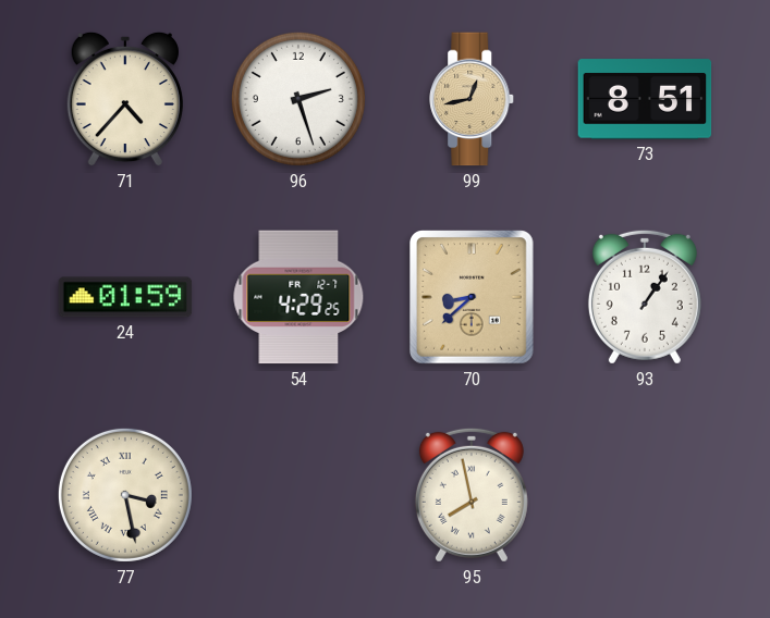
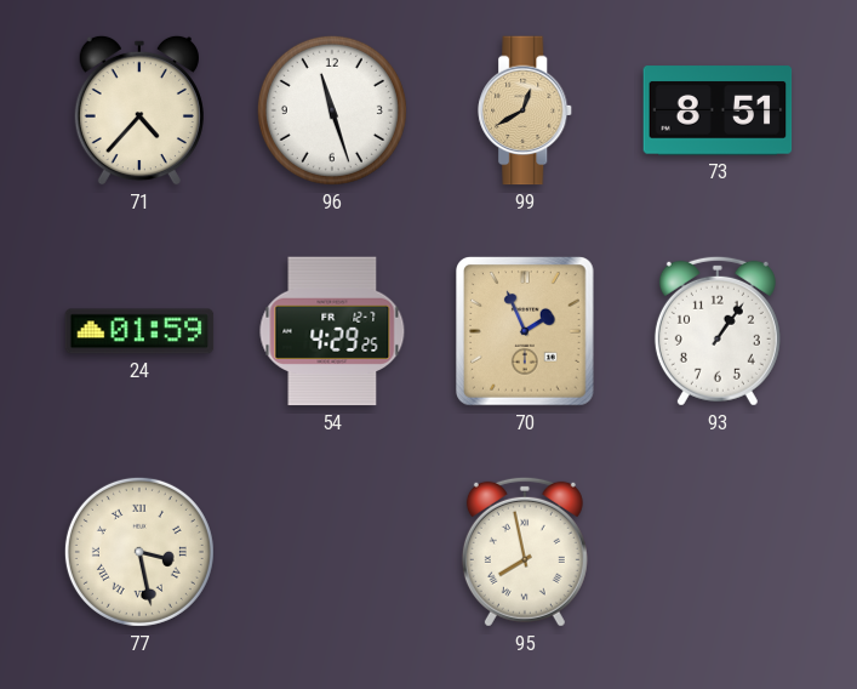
96: 2:27 -> 11:27 (332, 110)
99: 12:43 -> 12:40 (526, 110)
70: 8:38 -> 1:56 (526, 332)
